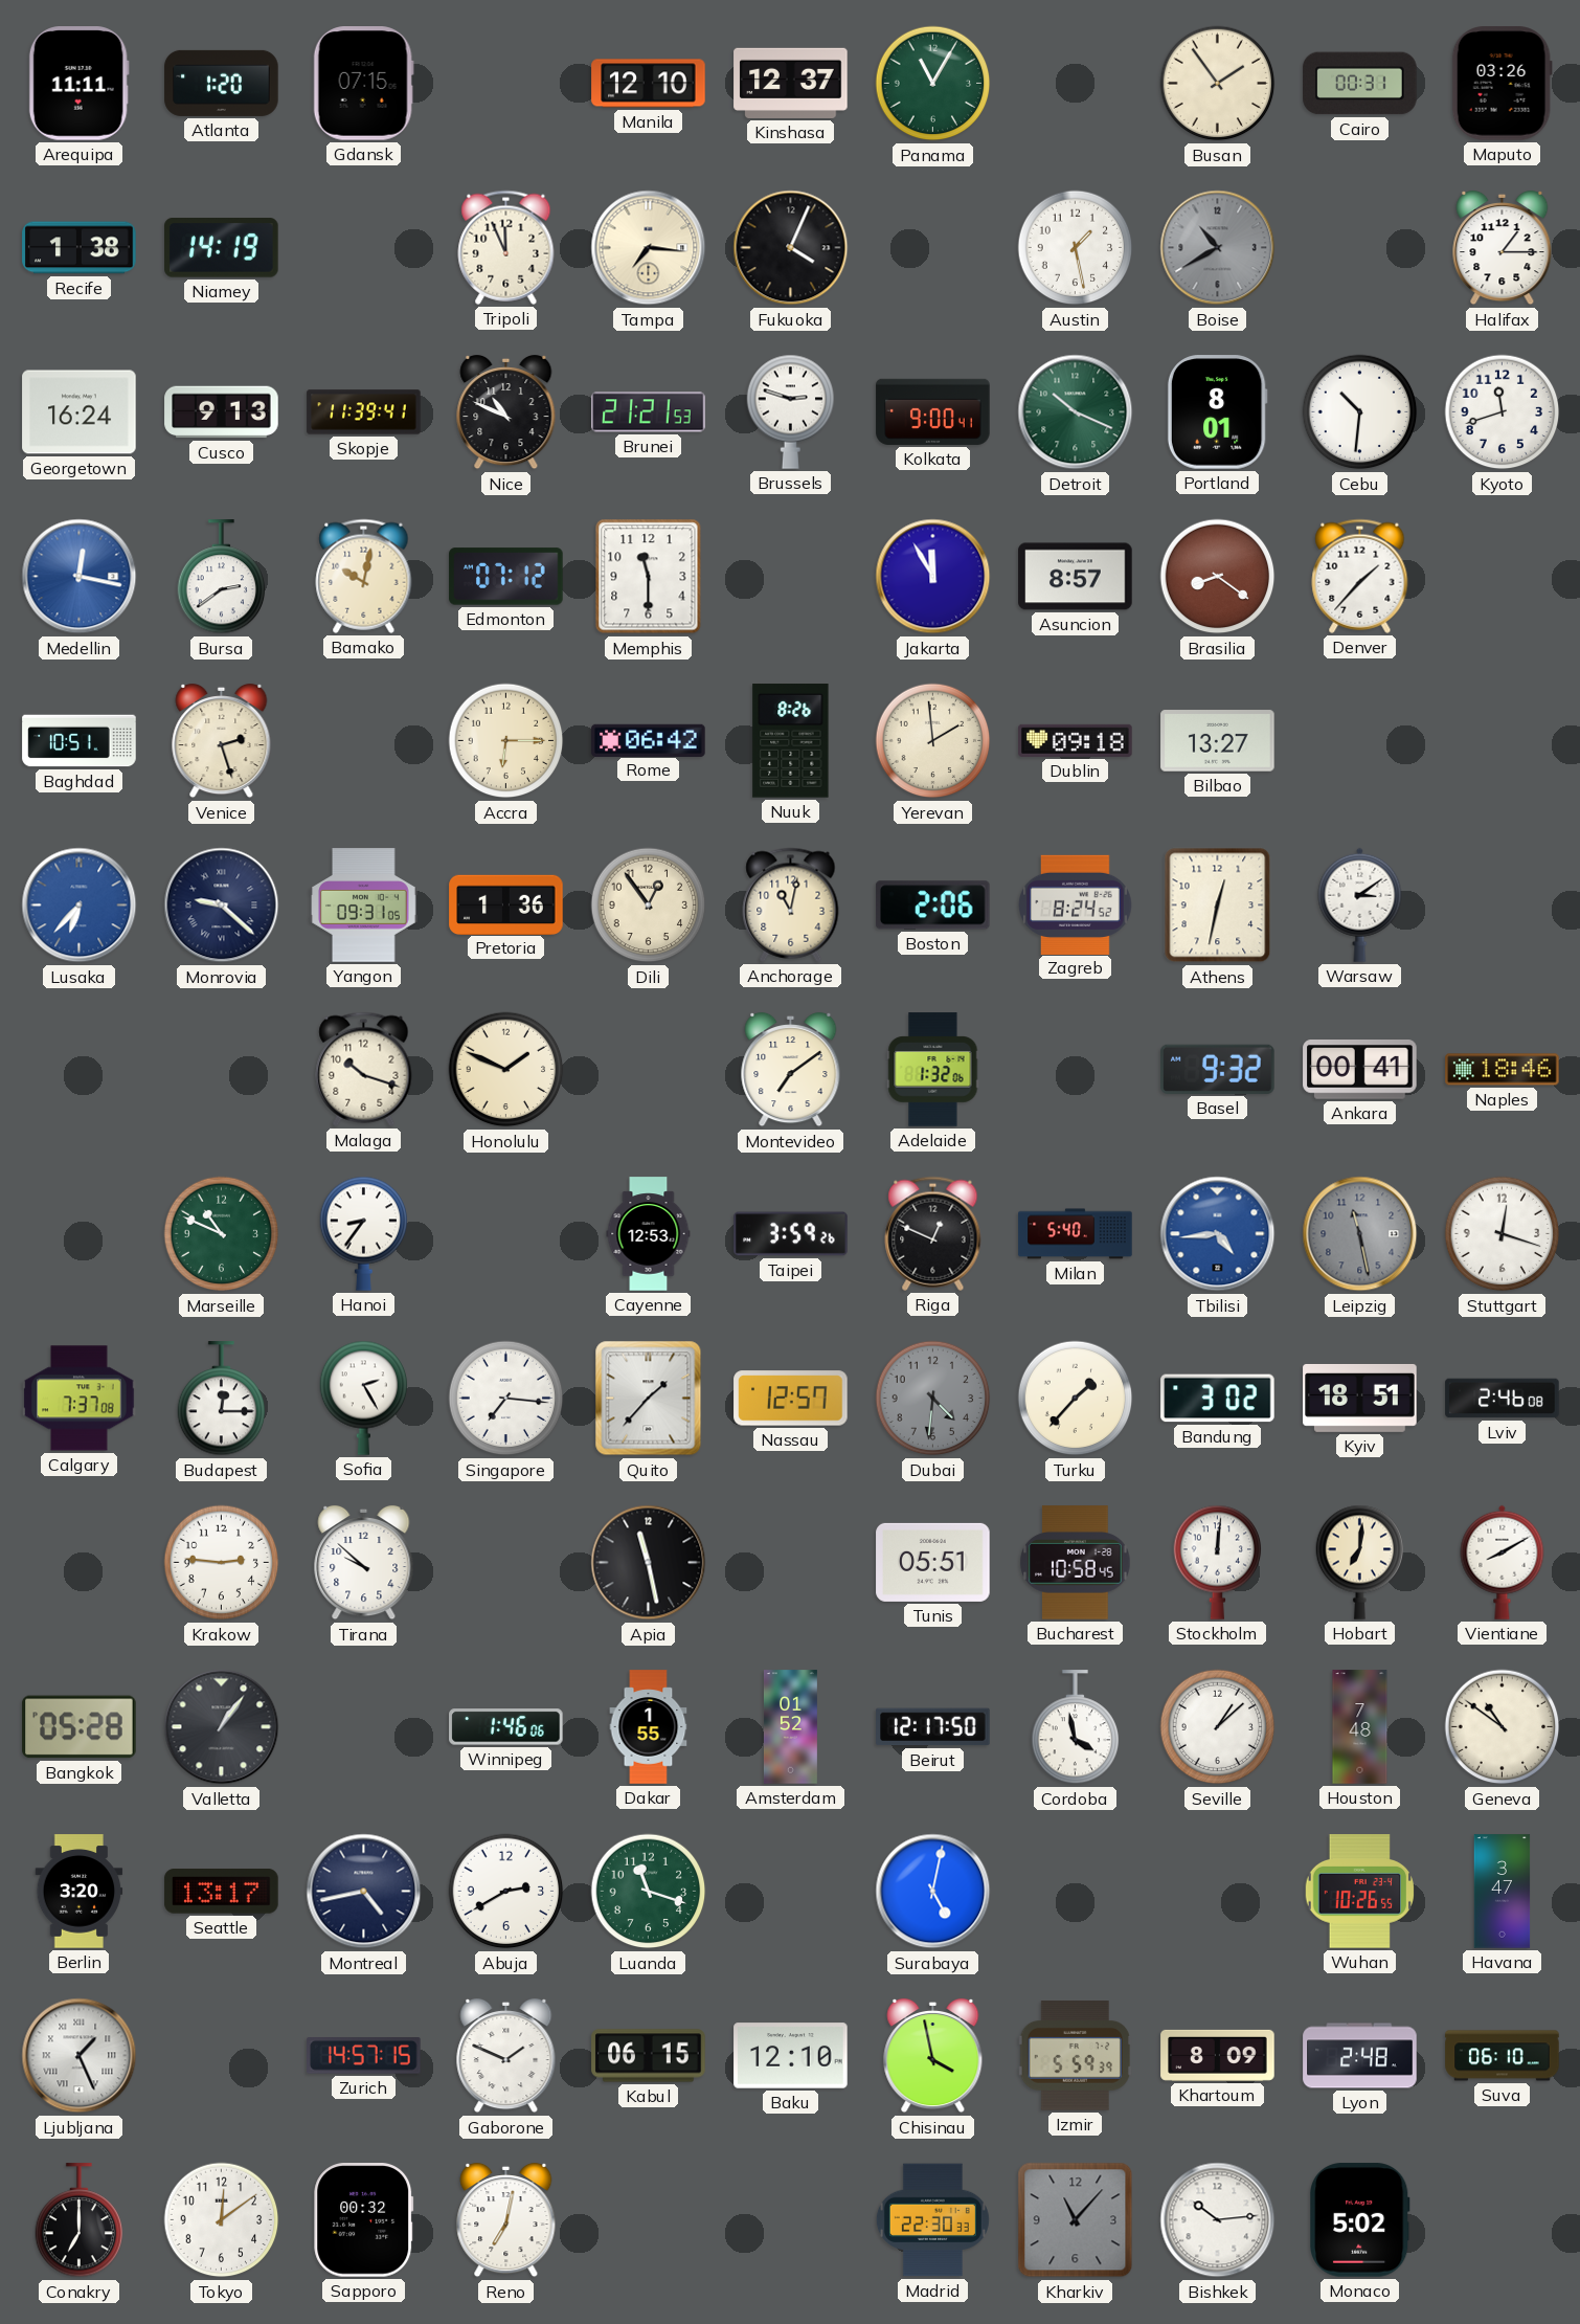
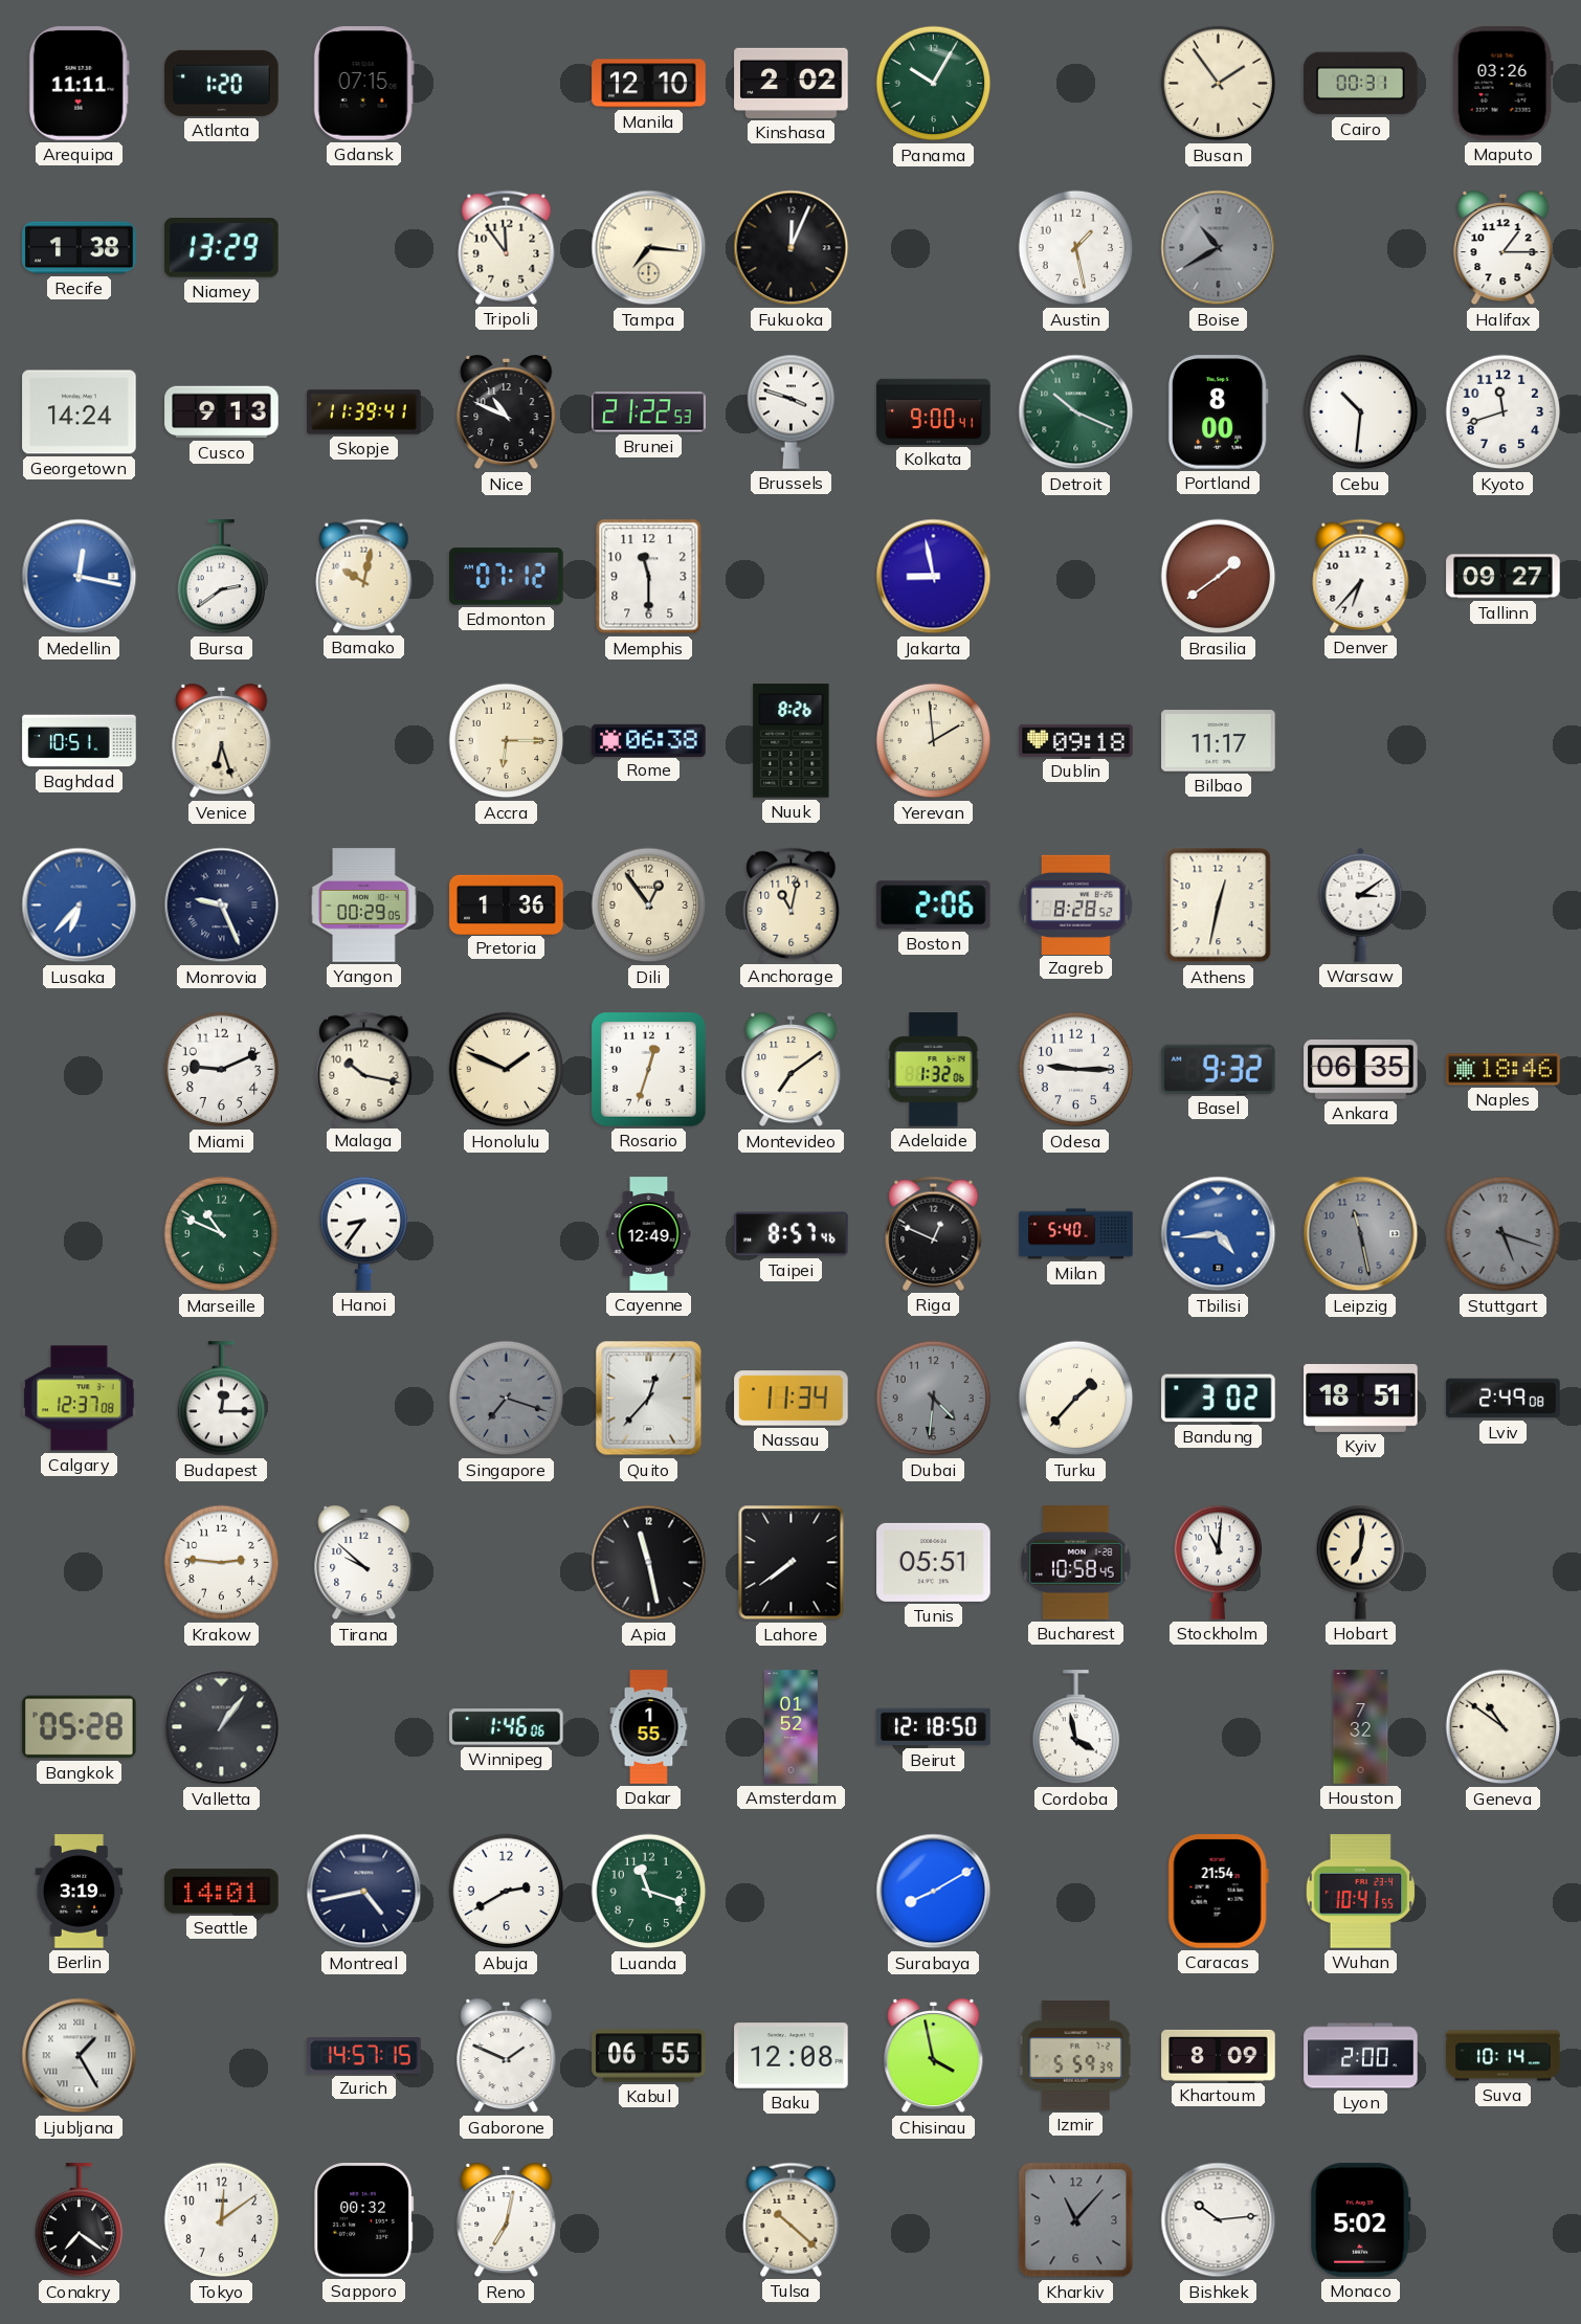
Kinshasa: 12:37 -> 2:02 (792, 83)
Panama: 11:05 -> 10:05 (934, 84)
Niamey: 14:19 -> 13:29 (222, 248)
Tripoli: 11:56 -> 11:54 (507, 247)
Fukuoka: 4:04 -> 12:04 (792, 248)
Georgetown: 16:24 -> 14:24 (80, 412)
Brunei: 21:21 -> 21:22 (649, 412)
Brussels: 2:48 -> 3:48 (792, 411)
Portland: 8:01 -> 8:00 (1218, 412)
Jakarta: 11:55 -> 8:58 (934, 577)
Asuncion: 8:57 -> none (1076, 577)
Brasilia: 8:21 -> 1:39 (1219, 577)
Denver: 1:37 -> 6:37 (1361, 576)
Tallinn: none -> 09:27 (1504, 577)
Venice: 2:27 -> 6:27 (222, 741)
Rome: 06:42 -> 06:38 (649, 740)
Bilbao: 13:27 -> 11:17 (1219, 741)
Monrovia: 9:22 -> 9:26 (222, 906)
Yangon: 09:31 -> 00:29 (364, 906)
Zagreb: 8:24 -> 8:28 (1076, 904)
Miami: none -> 9:11 (222, 1070)
Malaga: 10:18 -> 10:17 (364, 1069)
Rosario: none -> 12:33 (649, 1070)
Odesa: none -> 9:15 (1076, 1070)
Ankara: 00:41 -> 06:35 (1361, 1070)
Cayenne: 12:53 -> 12:49 (649, 1234)
Taipei: 3:59 -> 8:57 (792, 1234)
Stuttgart: 12:18 -> 5:18 (1504, 1234)
Stuttgart dial: white -> grey (1504, 1234)
Calgary: 7:37 -> 12:37 (80, 1399)
Sofia: 2:25 -> none (364, 1398)
Singapore: 7:16 -> 7:18 (507, 1399)
Singapore dial: white -> grey (507, 1399)
Quito: 1:37 -> 12:37 (649, 1399)
Nassau: 12:57 -> 11:34 (792, 1399)
Lviv: 2:46 -> 2:49 (1504, 1399)
Lahore: none -> 7:39 (792, 1563)
Stockholm: 12:01 -> 11:01 (1219, 1562)
Vientiane: 8:10 -> none (1503, 1562)
Beirut: 12:17 -> 12:18 (934, 1727)
Seville: 1:08 -> none (1218, 1727)
Houston: 7:48 -> 7:32 (1361, 1727)
Berlin: 3:20 -> 3:19 (80, 1892)
Seattle: 13:17 -> 14:01 (222, 1892)
Surabaya: 5:02 -> 8:10 (934, 1892)
Caracas: none -> 21:54 (1218, 1892)
Wuhan: 10:26 -> 10:41 (1360, 1892)
Havana: 3:47 -> none (1503, 1892)
Ljubljana: 1:26 -> 1:25 (80, 2056)
Kabul: 06:15 -> 06:55 (649, 2056)
Baku: 12:10 -> 12:08 (792, 2056)
Lyon: 2:48 -> 2:00 (1361, 2056)
Suva: 06:10 -> 10:14 (1504, 2056)
Conakry: 7:00 -> 7:21 (80, 2220)
Tulsa: none -> 10:22 (792, 2219)
Madrid: 22:30 -> none (932, 2220)
